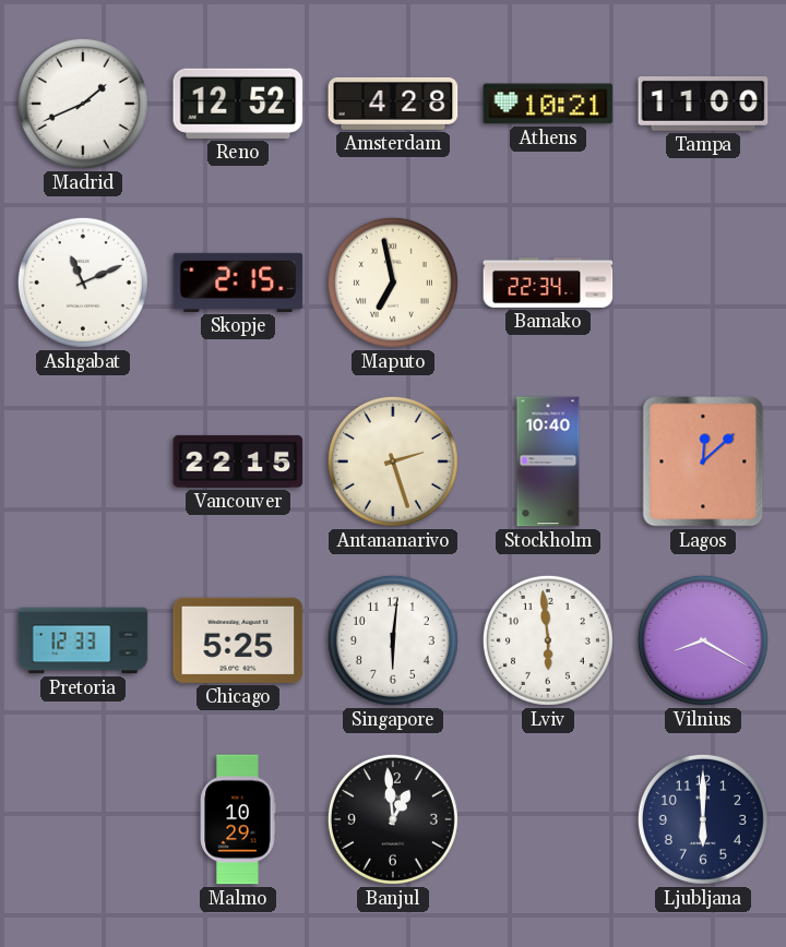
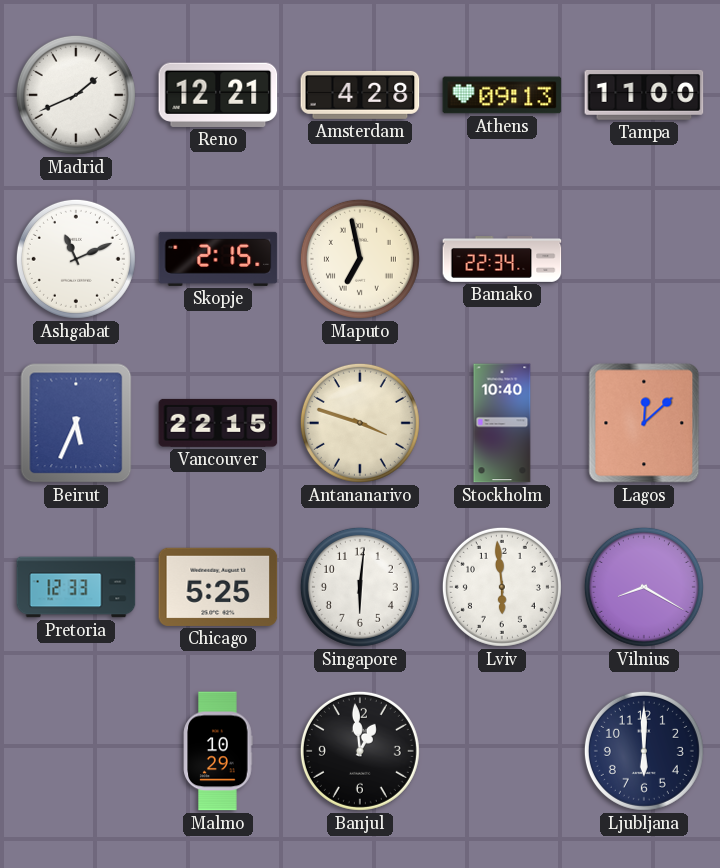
Reno: 12:52 -> 12:21 (218, 95)
Athens: 10:21 -> 09:13 (502, 95)
Beirut: none -> 5:34 (76, 423)
Antananarivo: 2:27 -> 3:48 (360, 423)
